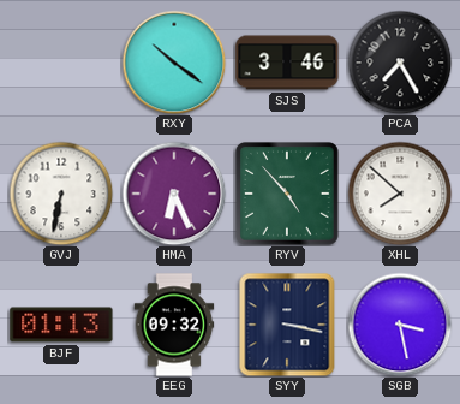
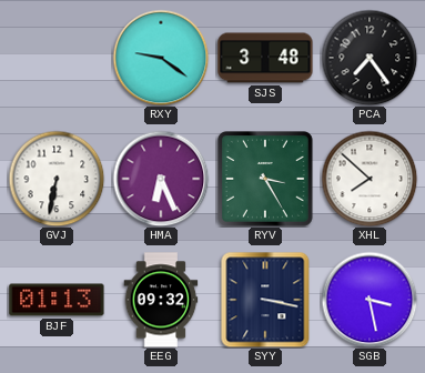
RXY: 10:21 -> 9:21 (161, 58)
SJS: 3:46 -> 3:48 (265, 58)
PCA: 7:25 -> 7:24 (370, 58)
RYV: 4:53 -> 3:25 (266, 180)
